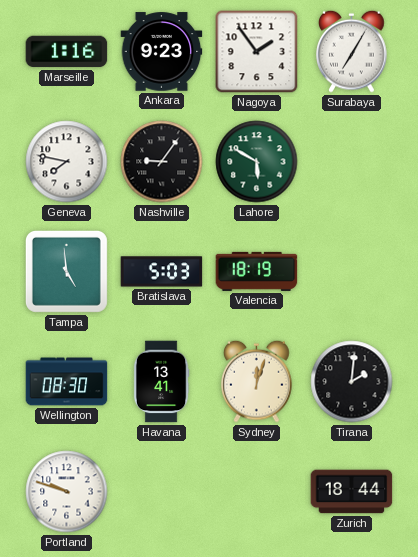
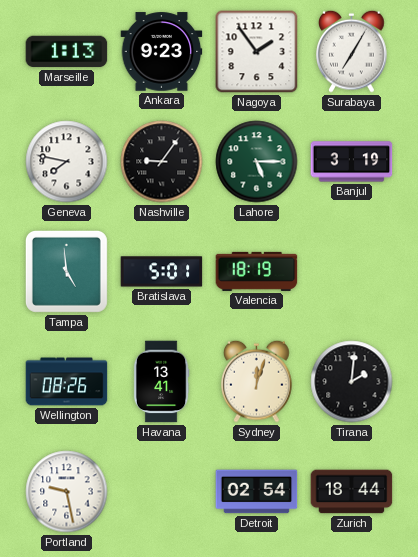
Marseille: 1:16 -> 1:13 (67, 52)
Lahore: 5:50 -> 5:15 (257, 162)
Banjul: none -> 3:19 (352, 162)
Bratislava: 5:03 -> 5:01 (162, 272)
Wellington: 08:30 -> 08:26 (67, 382)
Portland: 9:48 -> 9:28 (67, 492)
Detroit: none -> 02:54 (257, 492)
